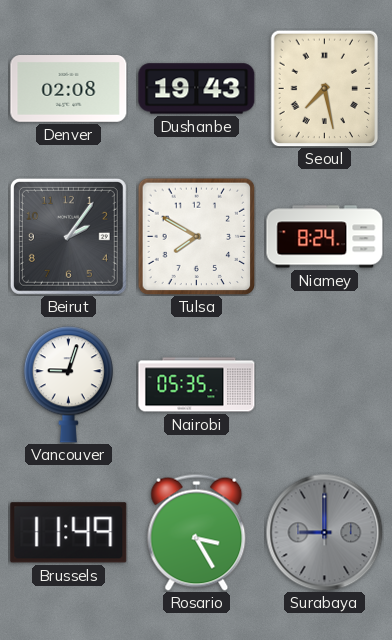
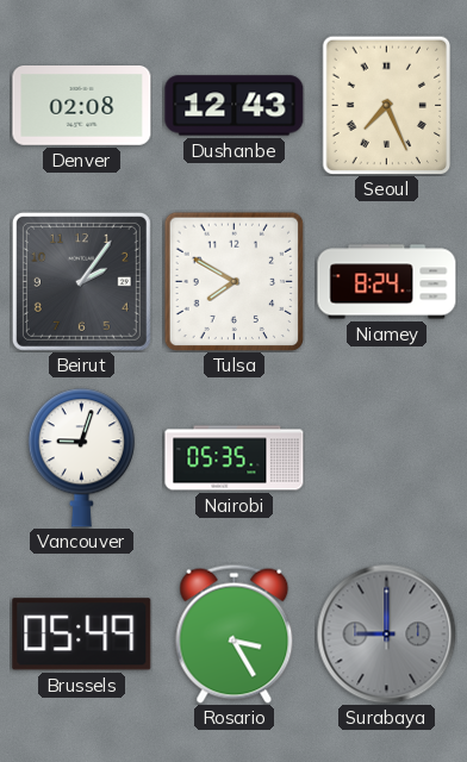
Dushanbe: 19:43 -> 12:43 (235, 106)
Seoul: 7:28 -> 7:26 (387, 105)
Brussels: 11:49 -> 05:49 (82, 635)
